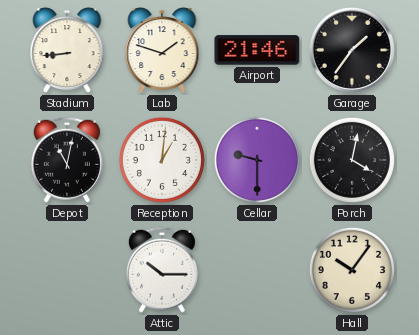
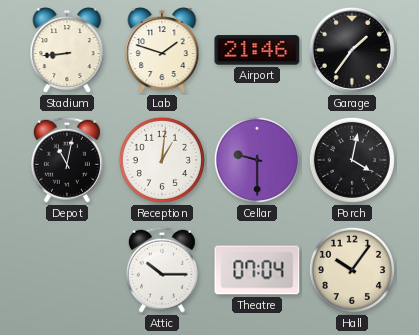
Theatre: none -> 07:04 (257, 270)
